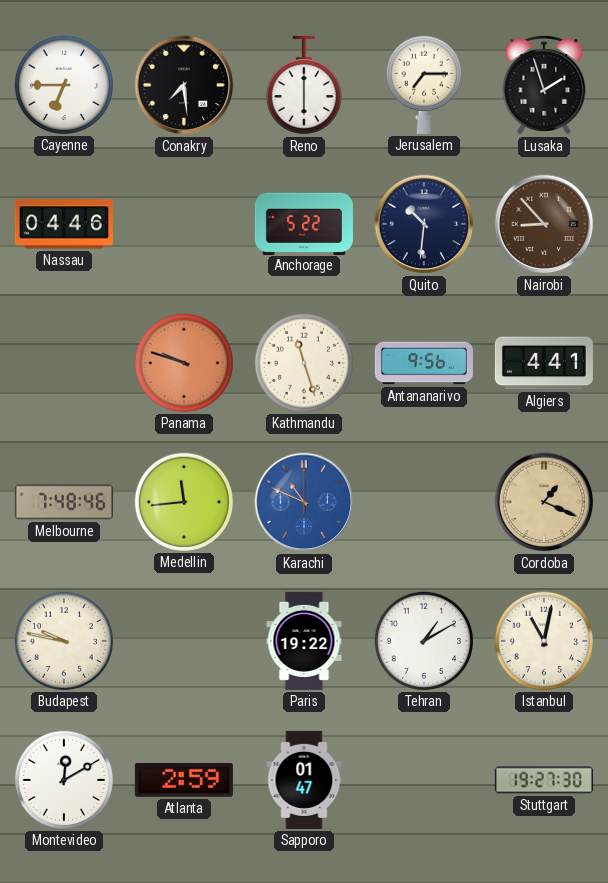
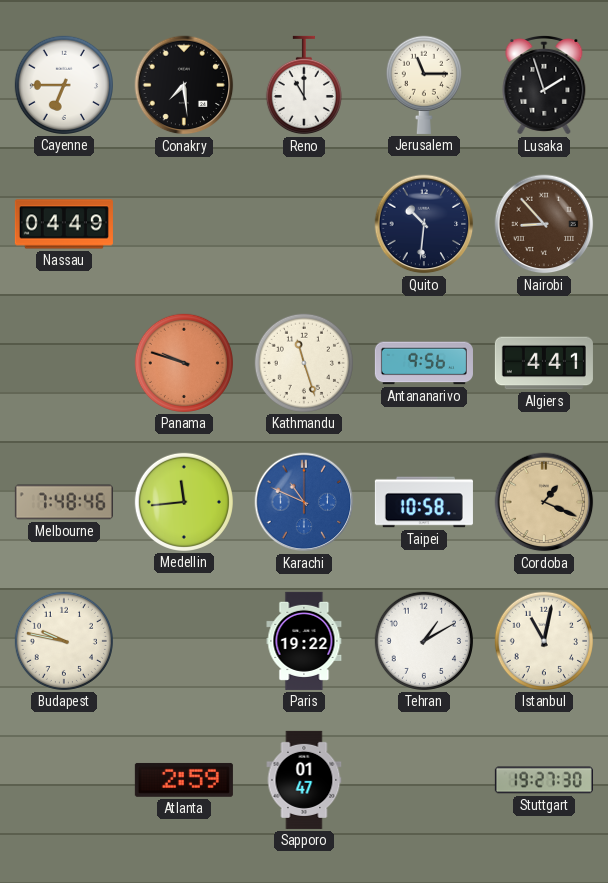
Reno: 6:00 -> 11:00 (304, 85)
Jerusalem: 7:15 -> 11:15 (424, 85)
Nassau: 04:46 -> 04:49 (64, 224)
Anchorage: 5:22 -> none (304, 223)
Taipei: none -> 10:58 (424, 502)
Montevideo: 12:10 -> none (64, 780)
